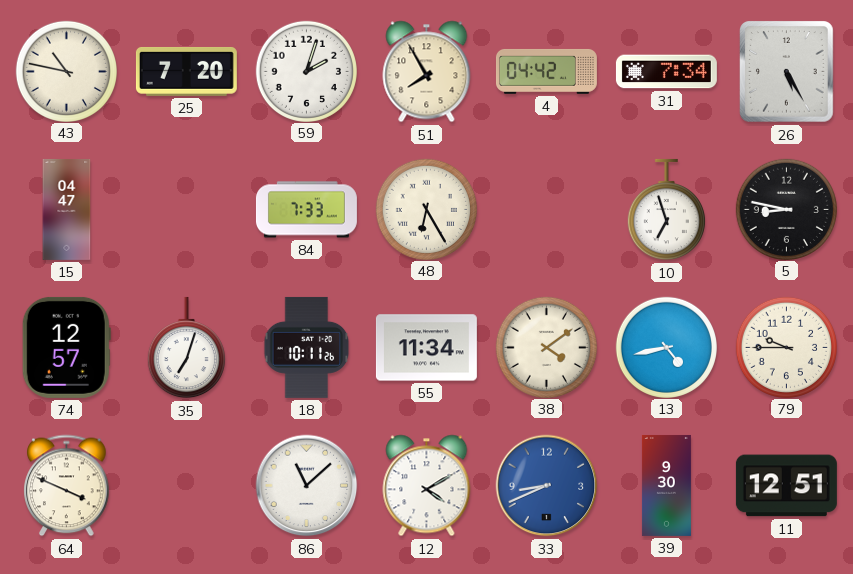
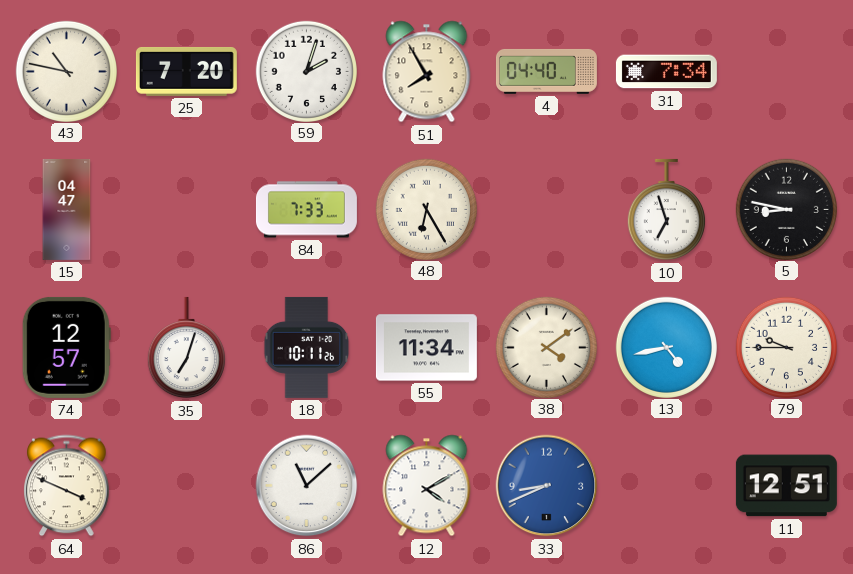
4: 04:42 -> 04:40 (546, 71)
26: 5:25 -> none (787, 72)
39: 9:30 -> none (666, 485)
